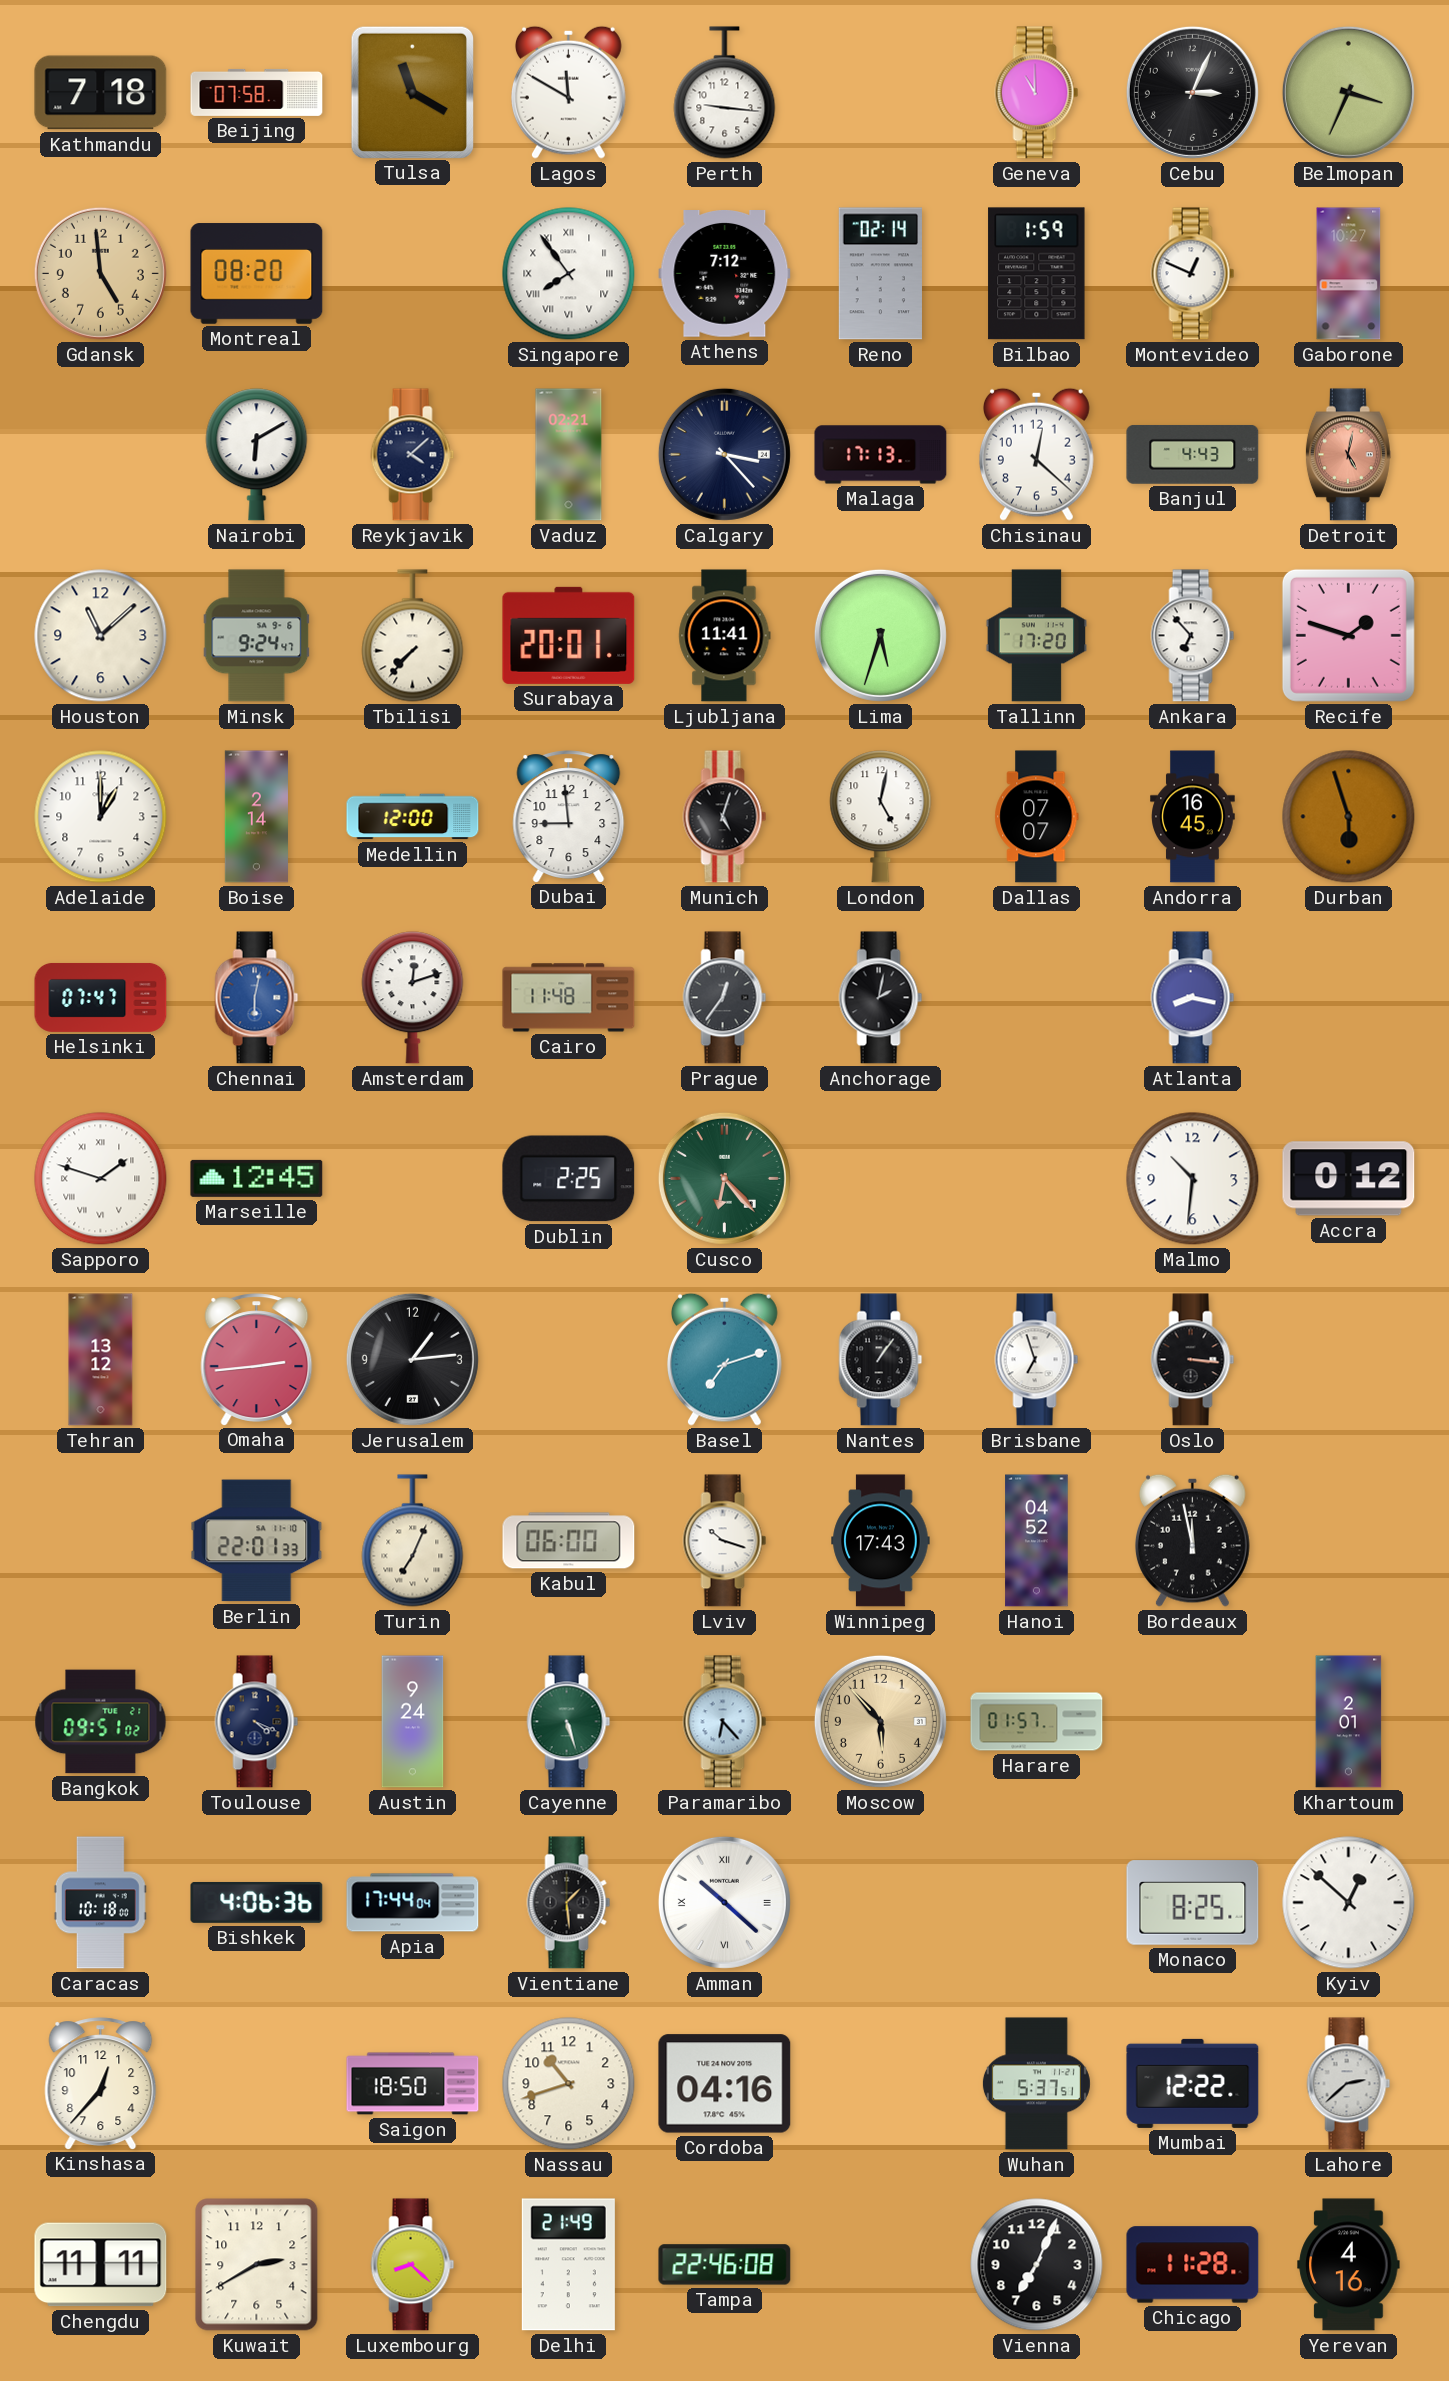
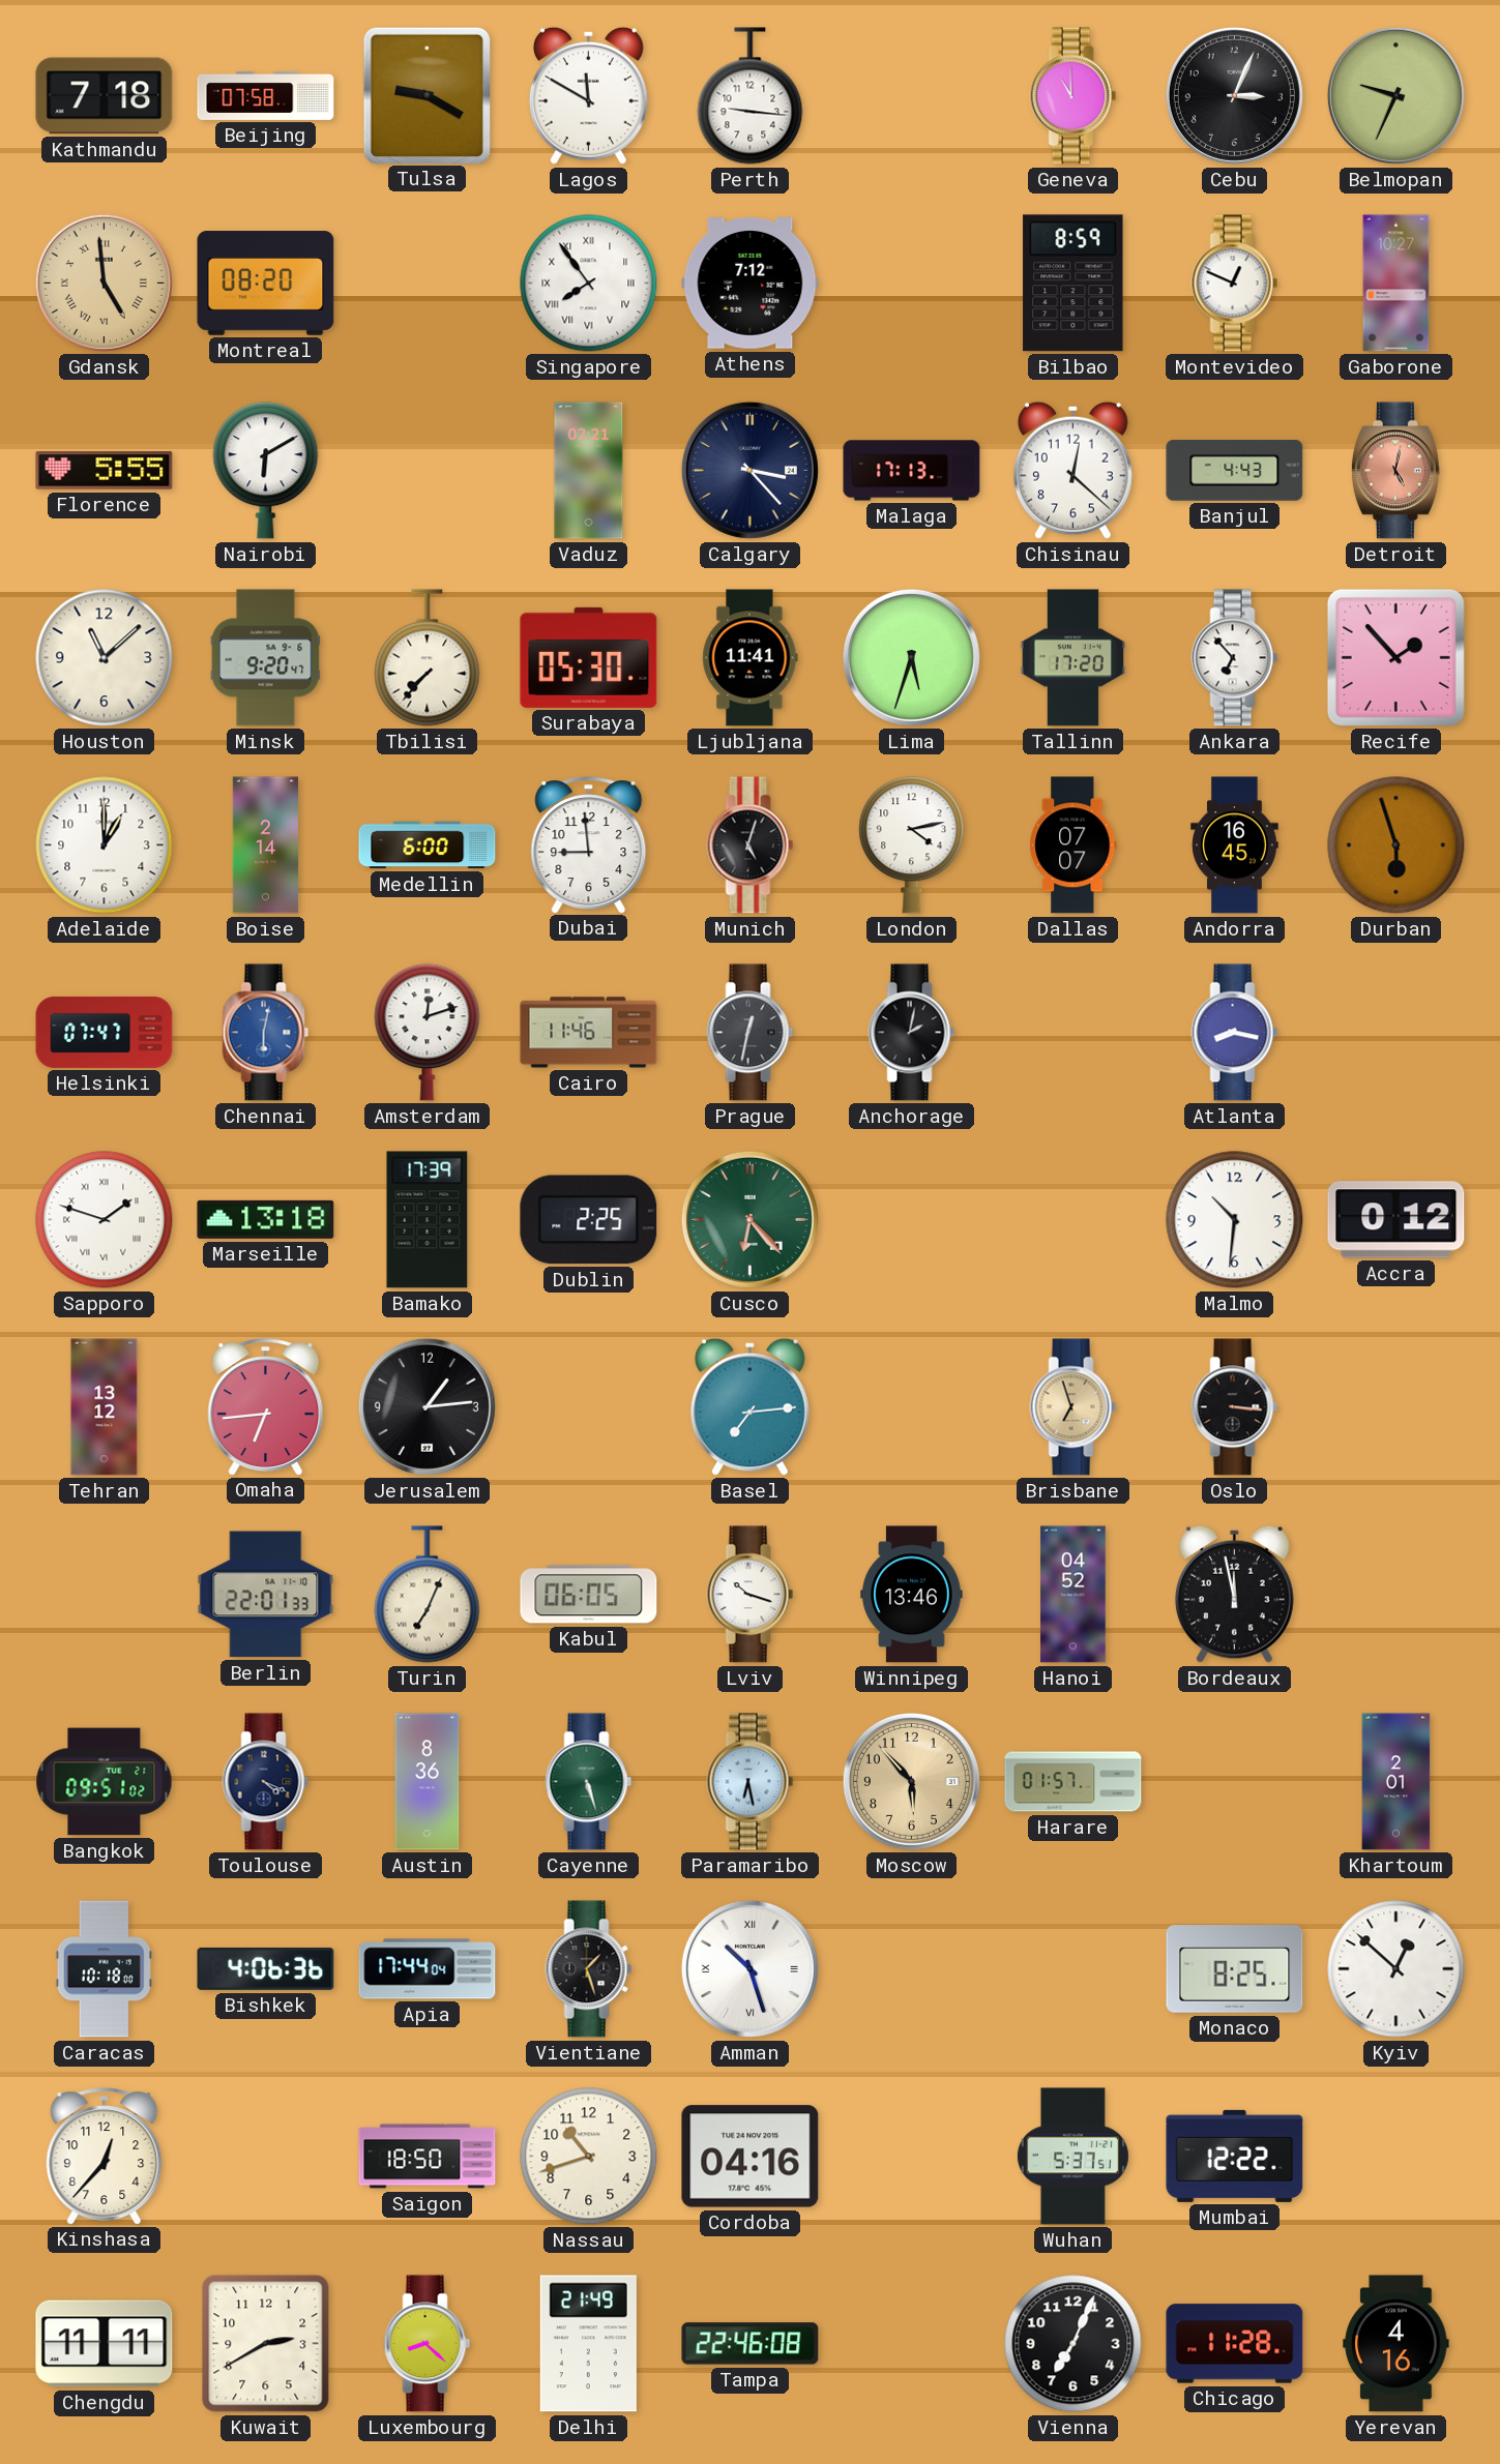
Tulsa: 11:20 -> 9:20 (427, 95)
Belmopan: 3:34 -> 9:34 (1395, 95)
Gdansk numerals: Arabic -> Roman (104, 283)
Reno: 02:14 -> none (880, 274)
Bilbao: 1:59 -> 8:59 (1073, 284)
Florence: none -> 5:55 (105, 471)
Reykjavik: 4:08 -> none (413, 455)
Minsk: 9:24 -> 9:20 (266, 658)
Surabaya: 20:01 -> 05:30 (589, 657)
Recife: 1:48 -> 1:53 (1395, 657)
Medellin: 12:00 -> 6:00 (428, 845)
London: 5:02 -> 4:13 (912, 845)
Cairo: 11:48 -> 11:46 (589, 1033)
Prague: 12:36 -> 12:32 (751, 1033)
Marseille: 12:45 -> 13:18 (266, 1219)
Bamako: none -> 17:39 (428, 1220)
Omaha: 2:44 -> 6:44 (266, 1406)
Basel: 7:12 -> 7:14 (749, 1406)
Nantes: 1:06 -> none (881, 1360)
Brisbane dial: white -> champagne (1073, 1407)
Kabul: 06:00 -> 06:05 (589, 1595)
Winnipeg: 17:43 -> 13:46 (912, 1595)
Austin: 9:24 -> 8:36 (428, 1782)
Paramaribo: 6:23 -> 6:28 (751, 1782)
Vientiane: 1:29 -> 1:27 (589, 1969)
Amman: 10:22 -> 10:27 (749, 1968)
Lahore: 2:38 -> none (1349, 2084)
